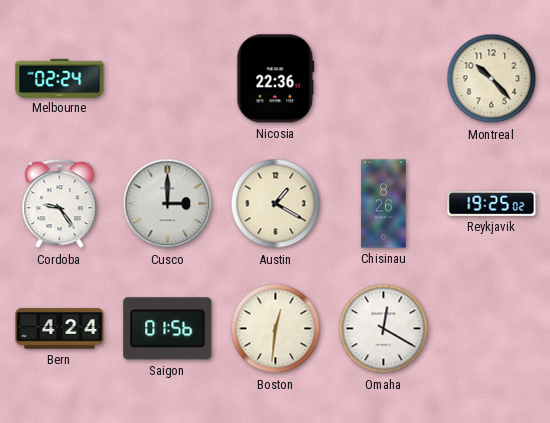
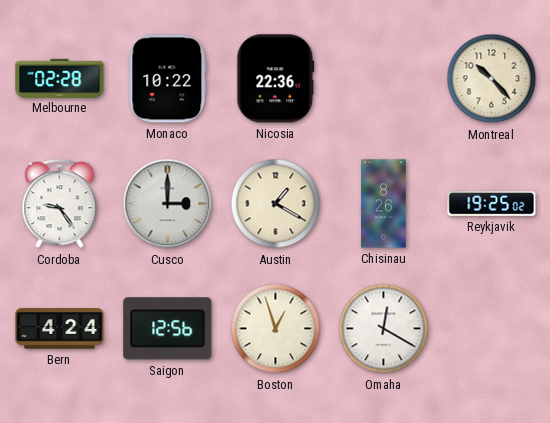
Melbourne: 02:24 -> 02:28 (60, 78)
Monaco: none -> 10:22 (168, 79)
Saigon: 01:56 -> 12:56 (168, 329)
Boston: 12:31 -> 12:57 (276, 329)
